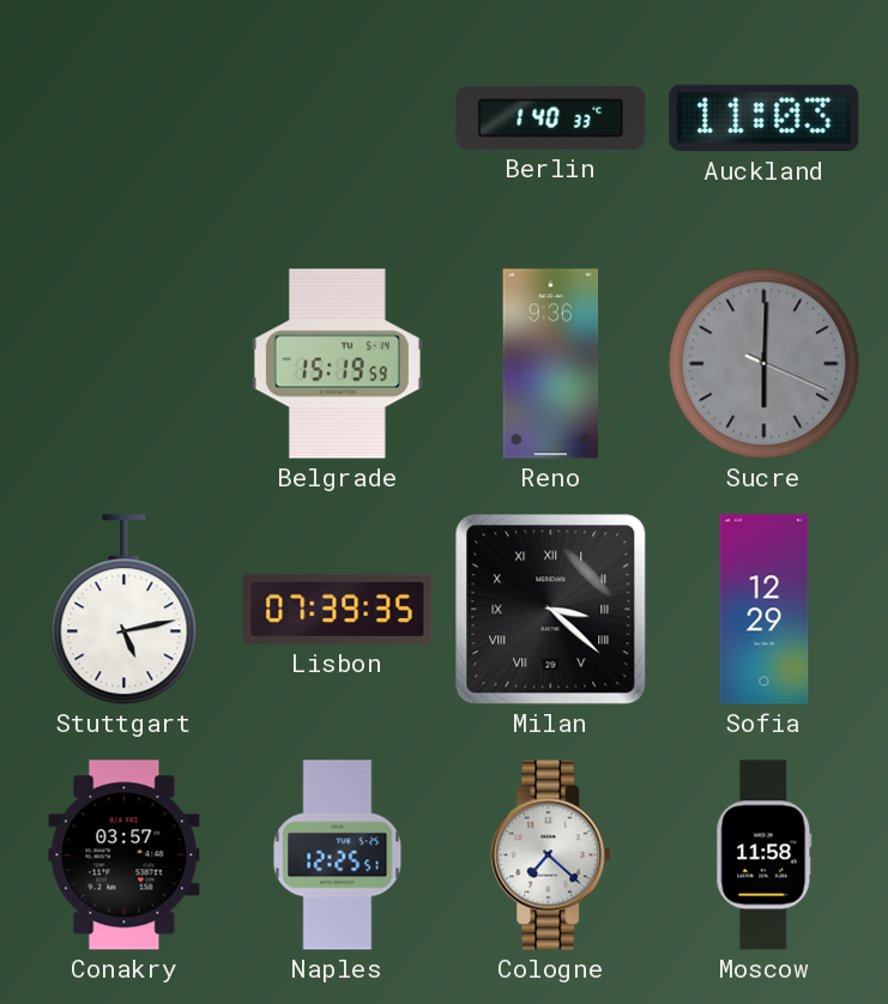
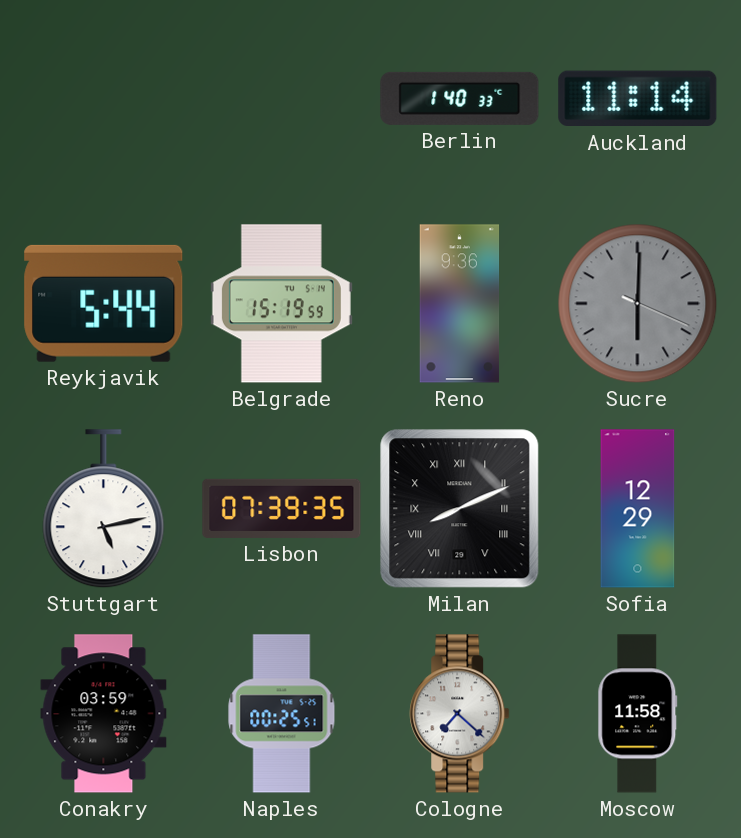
Auckland: 11:03 -> 11:14 (638, 99)
Reykjavik: none -> 5:44 (104, 303)
Milan: 3:22 -> 8:11 (460, 509)
Conakry: 03:57 -> 03:59 (104, 714)
Naples: 12:25 -> 00:25 (282, 714)
